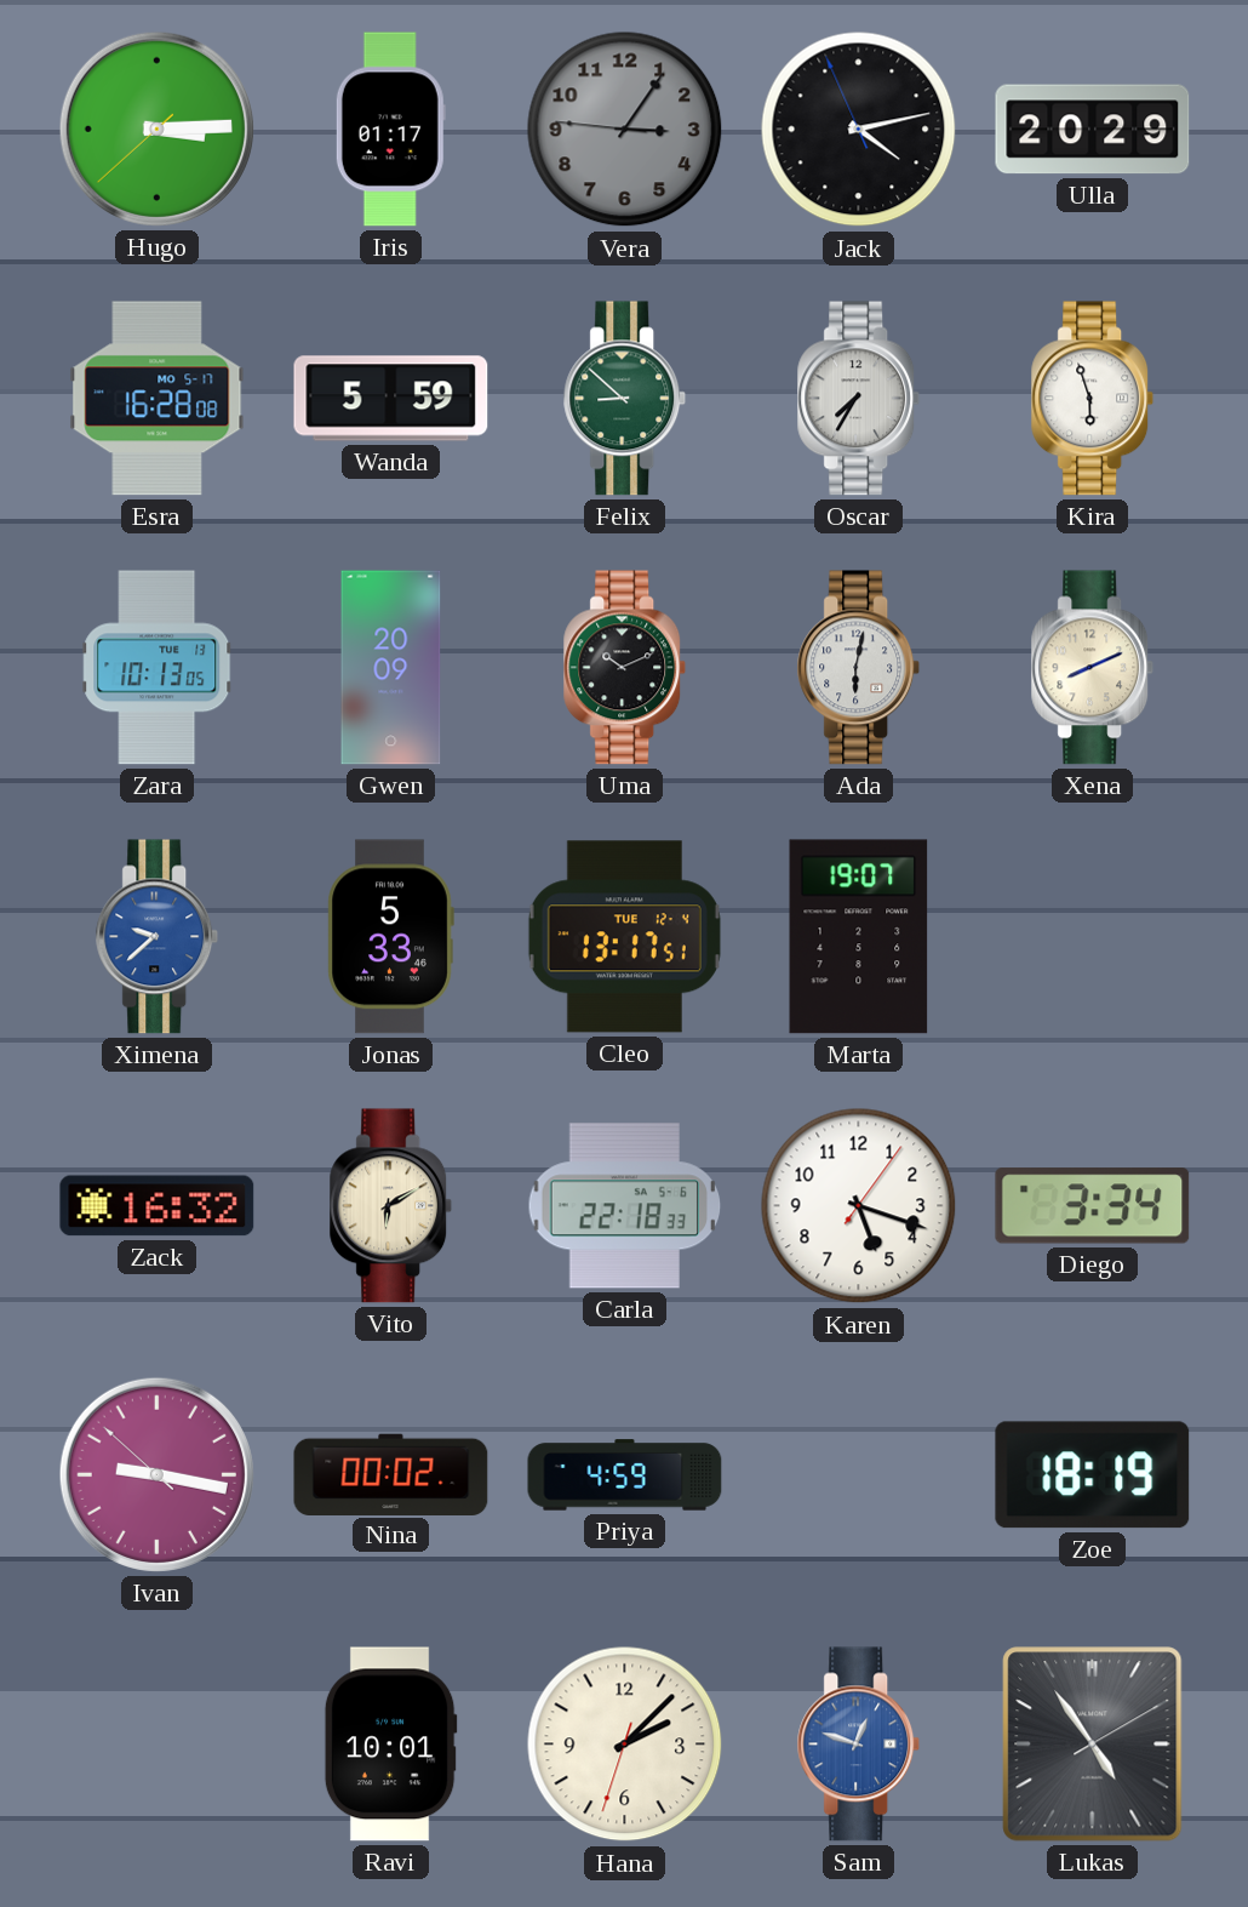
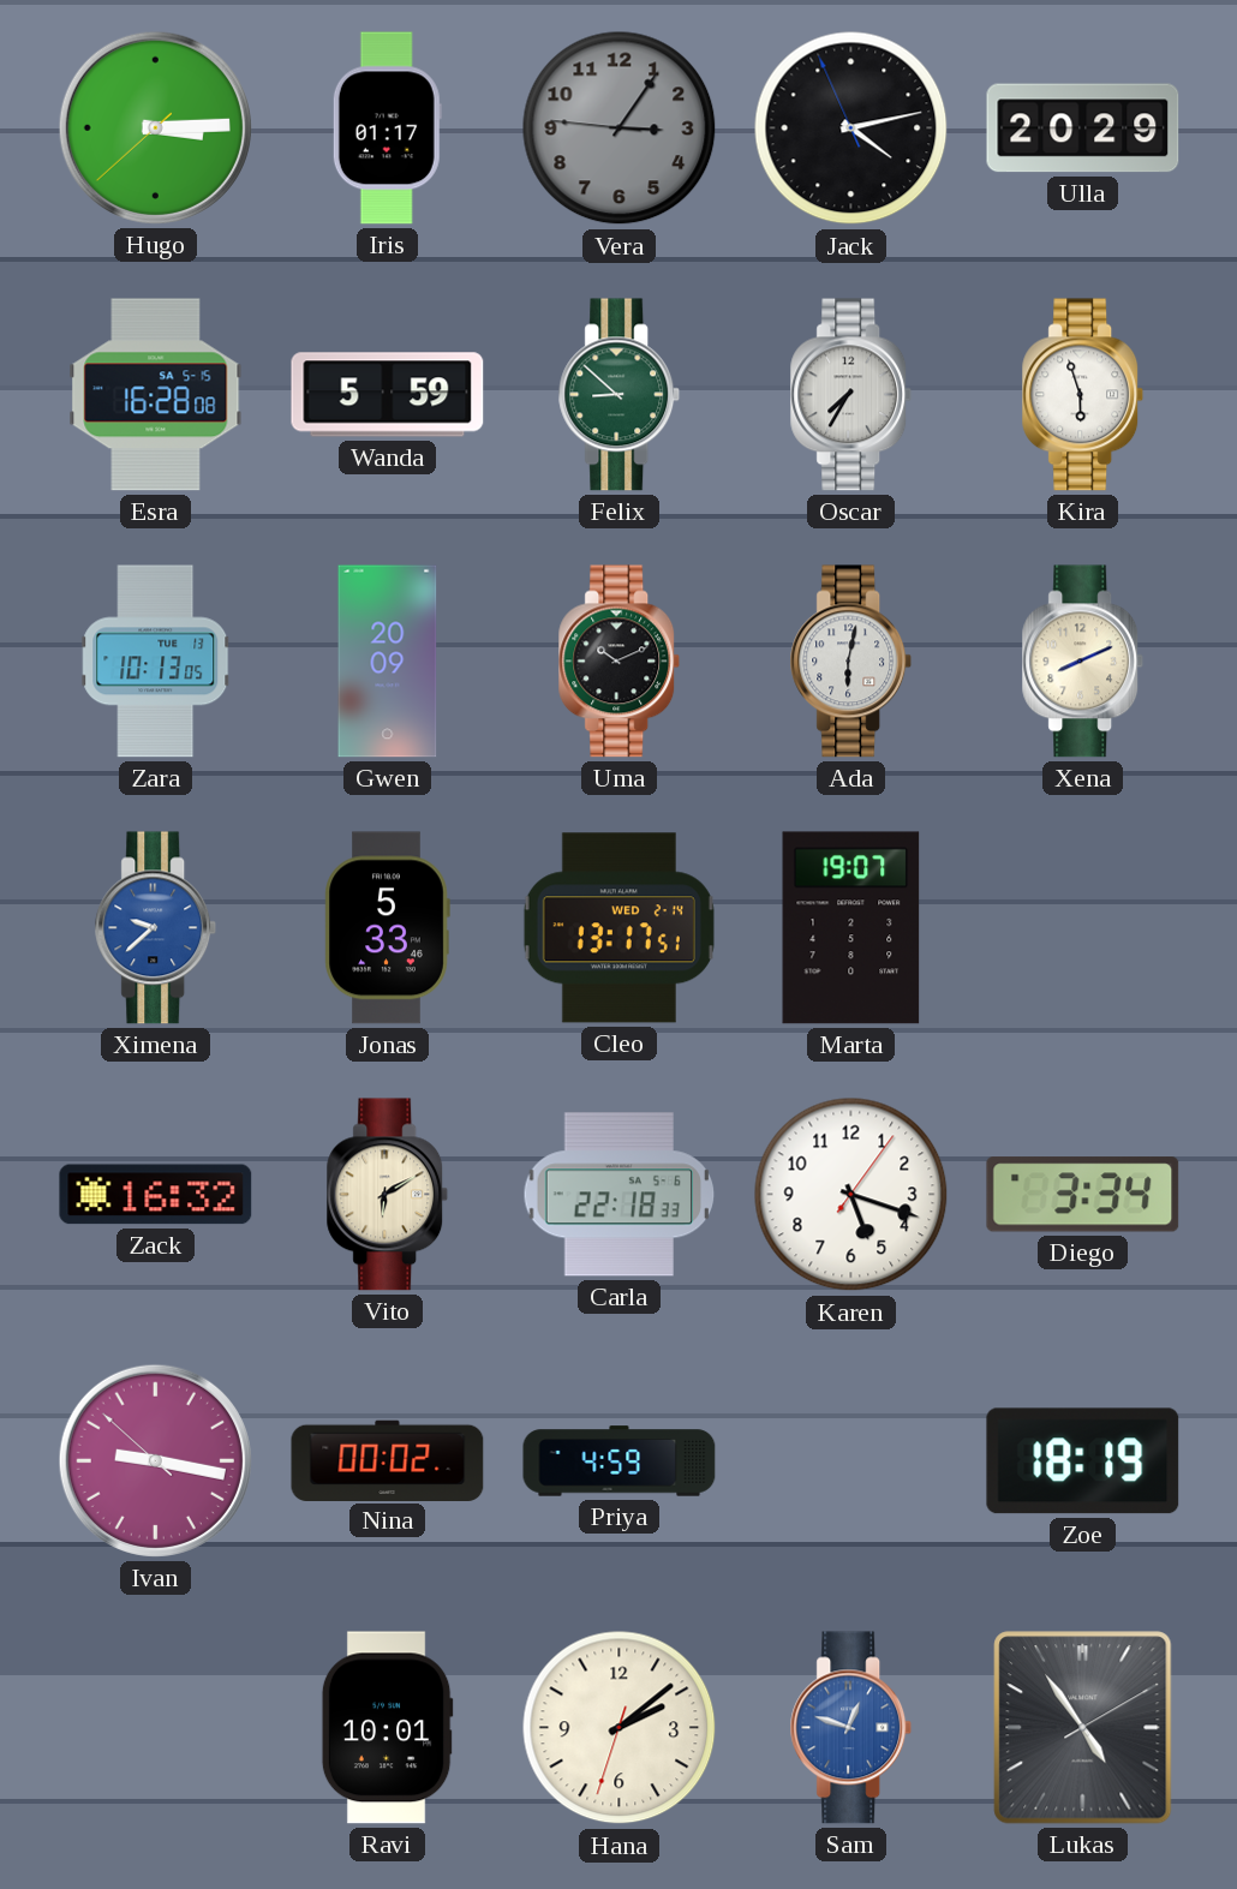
Esra date: MO 5-17 -> SA 5-15 (156, 395)
Cleo date: TUE 12-4 -> WED 2-14 (618, 928)
Hana: 2:07 -> 2:08 (620, 1728)
